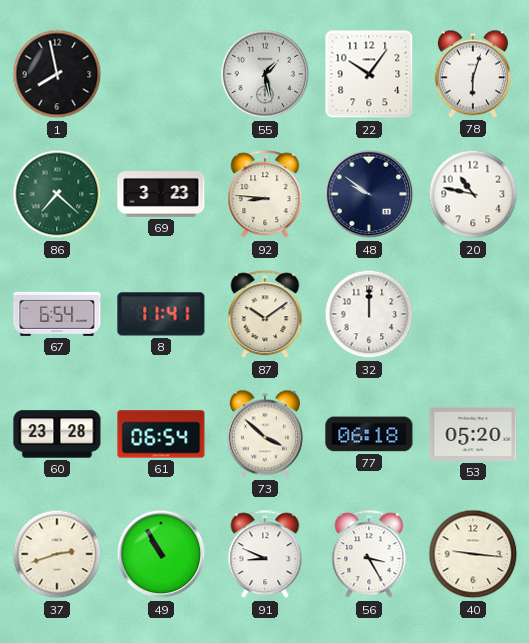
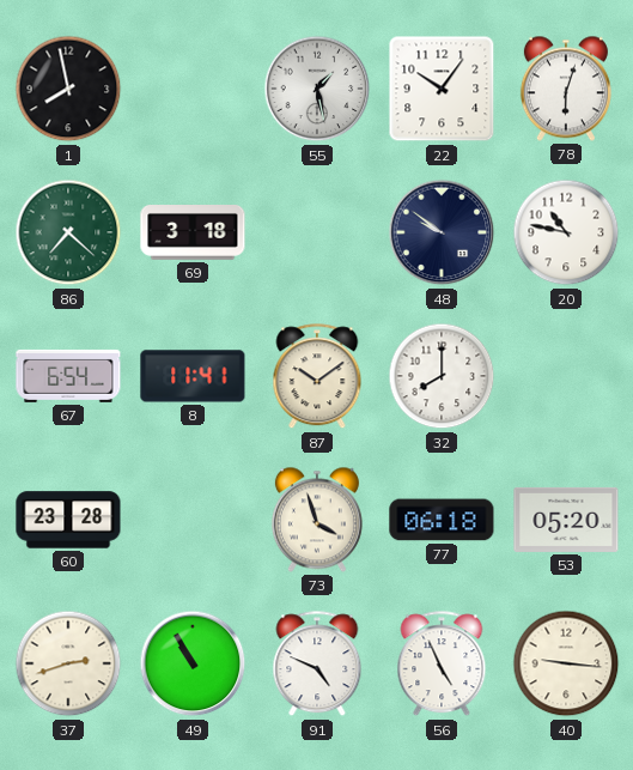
69: 3:23 -> 3:18 (193, 234)
92: 8:46 -> none (265, 195)
32: 12:00 -> 8:00 (442, 376)
61: 06:54 -> none (161, 434)
73: 3:52 -> 3:57 (317, 520)
91: 8:49 -> 4:49 (317, 665)
56: 3:25 -> 4:56 (442, 665)
